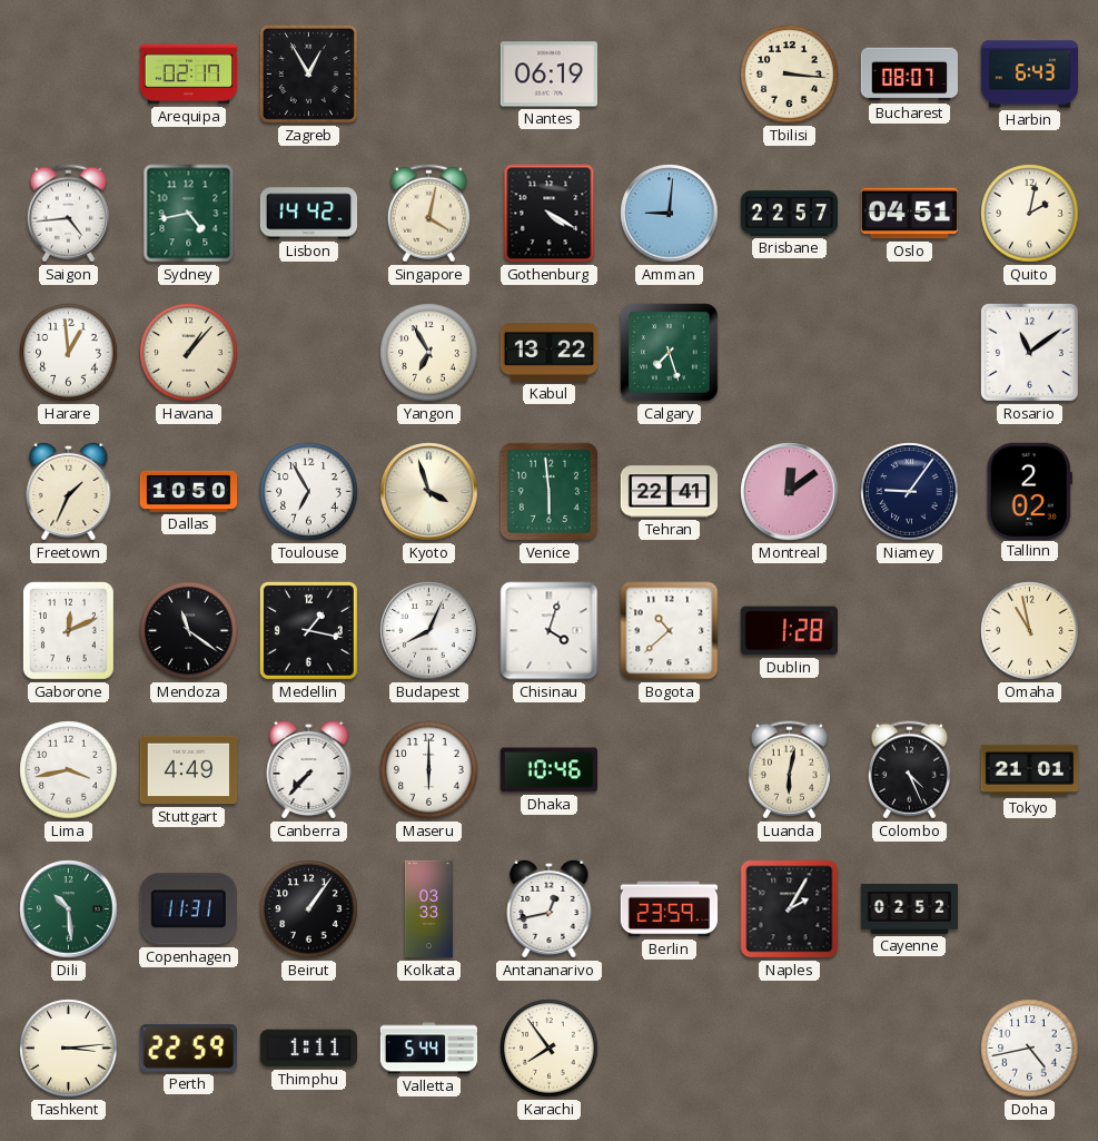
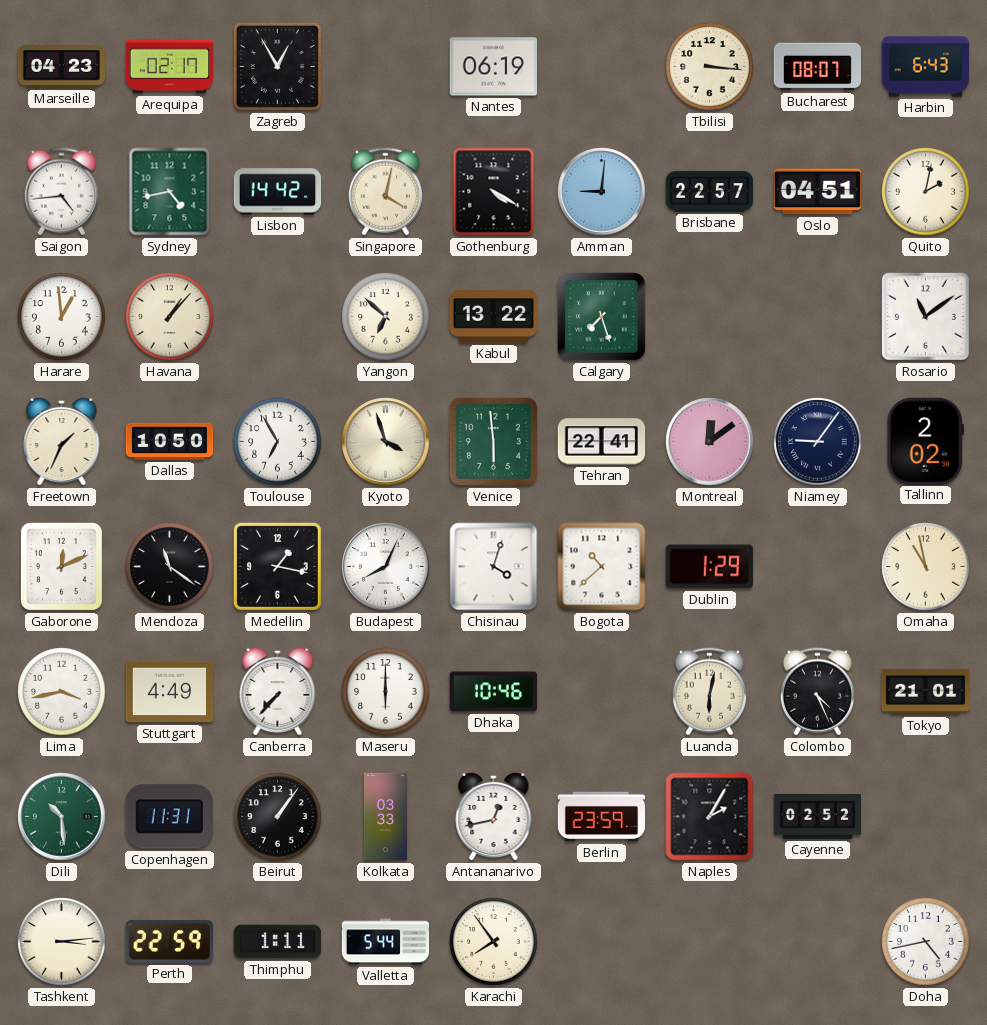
Marseille: none -> 04:23 (62, 67)
Yangon: 6:55 -> 6:52 (386, 317)
Dublin: 1:28 -> 1:29 (709, 567)
